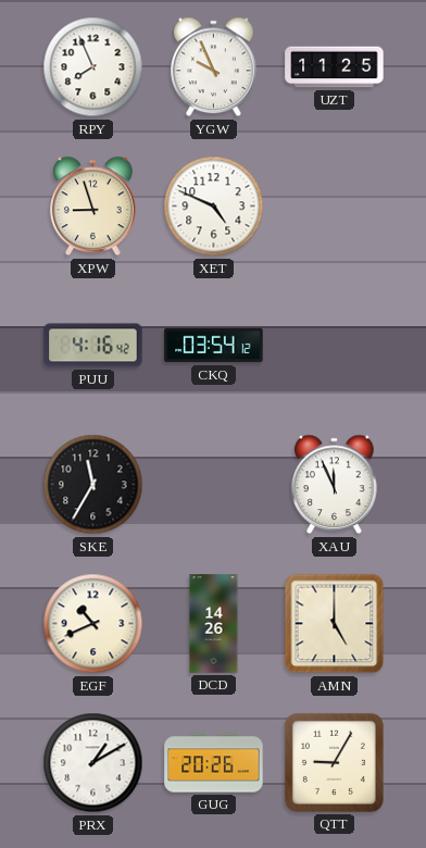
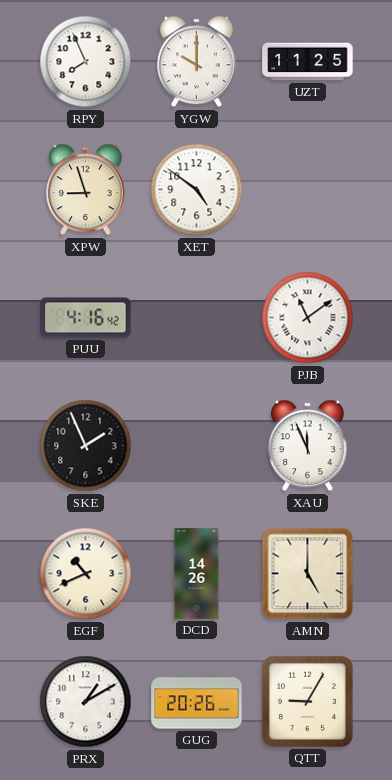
YGW: 9:56 -> 10:00 (197, 62)
XET: 4:49 -> 4:51 (197, 190)
CKQ: 03:54 -> none (214, 346)
PJB: none -> 11:09 (308, 318)
SKE: 11:35 -> 1:56 (86, 446)
